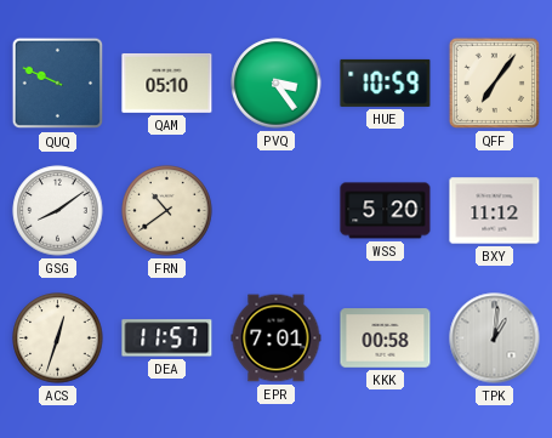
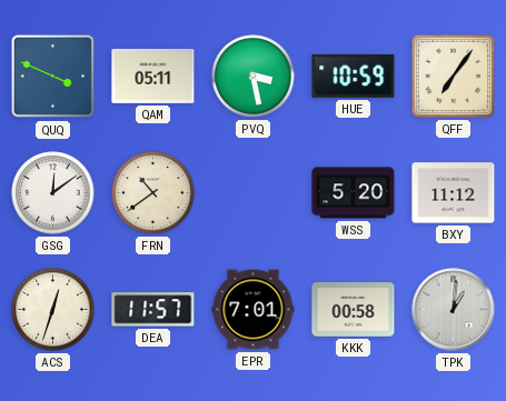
QUQ: 9:49 -> 3:49 (53, 77)
QAM: 05:10 -> 05:11 (153, 76)
PVQ: 3:24 -> 3:28 (254, 77)
GSG: 8:09 -> 12:09 (53, 193)
